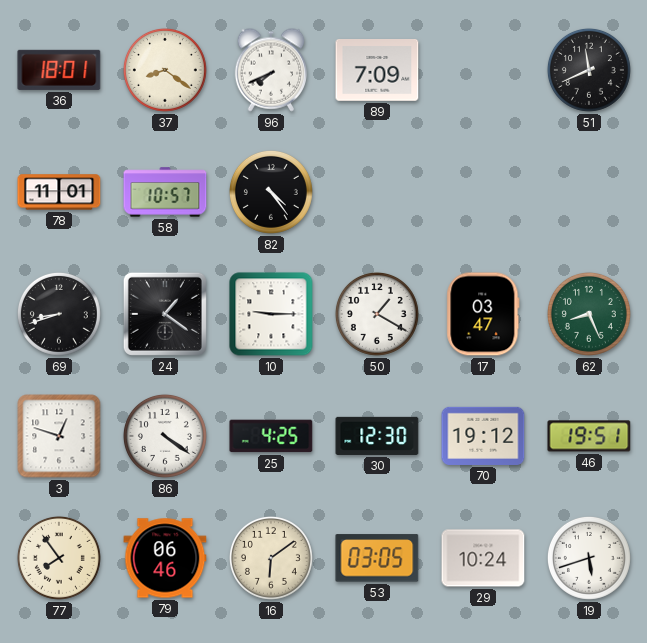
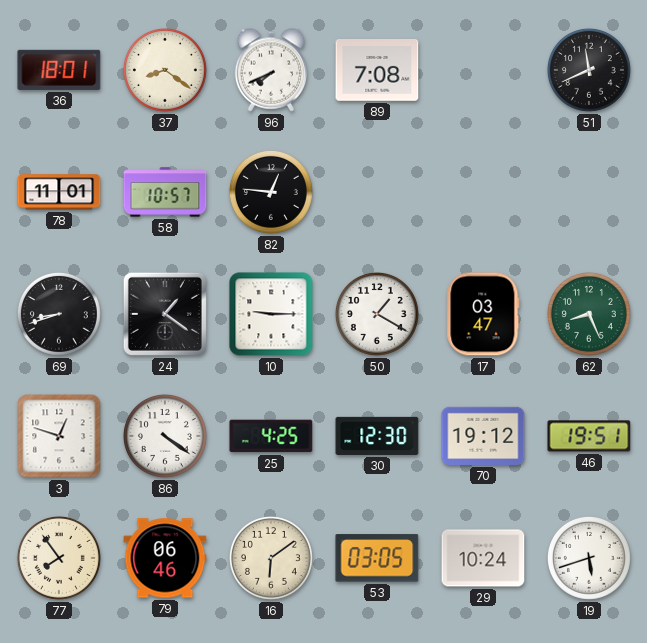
89: 7:09 -> 7:08 (377, 70)
82: 4:24 -> 12:46 (271, 192)
